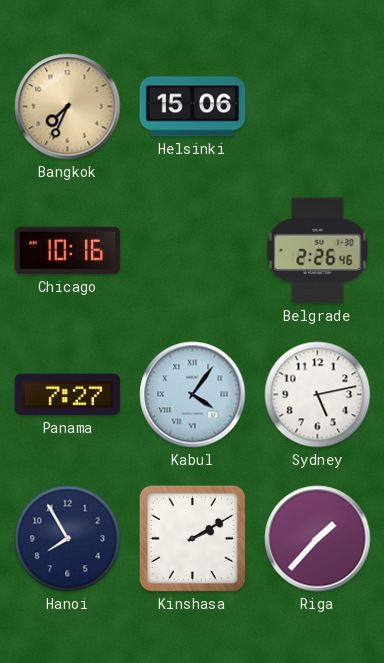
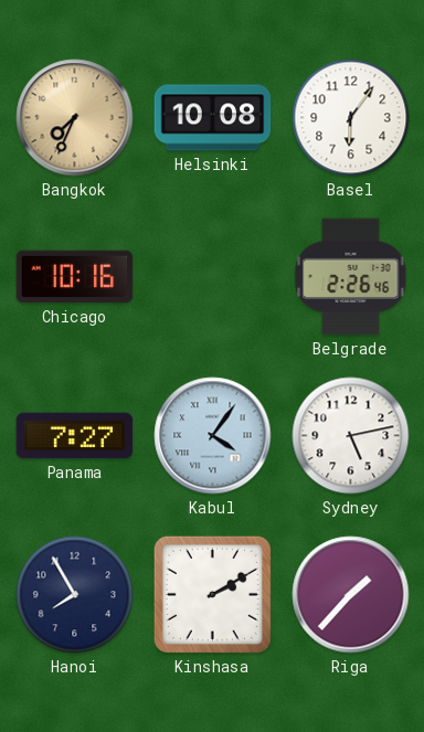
Helsinki: 15:06 -> 10:08 (213, 118)
Basel: none -> 6:06 (351, 118)
